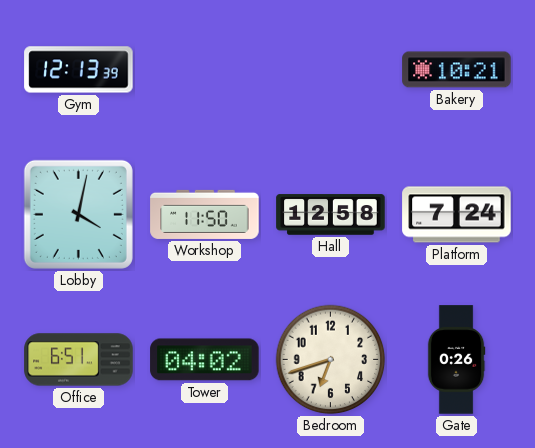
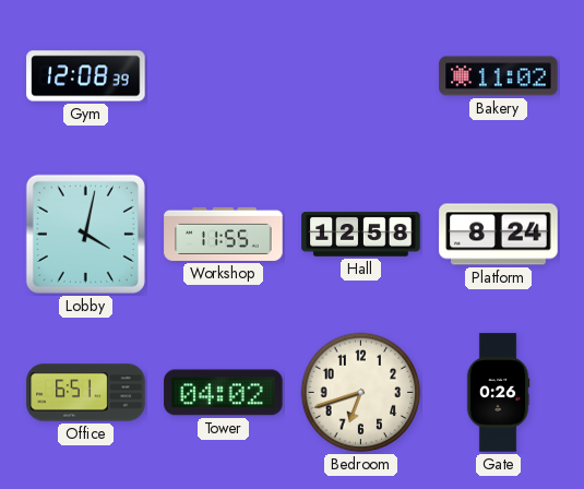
Gym: 12:13 -> 12:08 (86, 76)
Bakery: 10:21 -> 11:02 (499, 76)
Workshop: 11:50 -> 11:55 (224, 234)
Platform: 7:24 -> 8:24 (499, 235)
